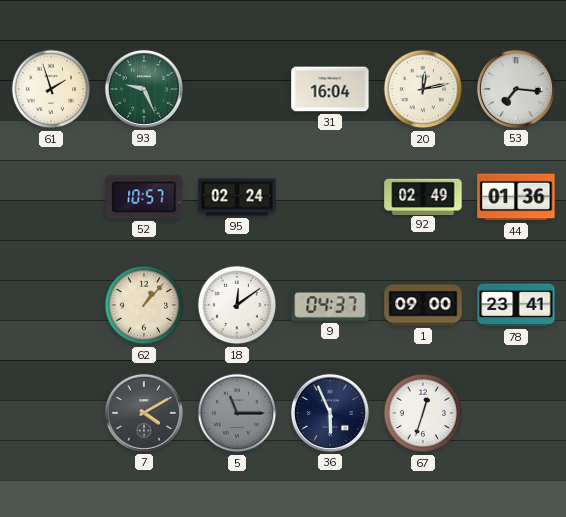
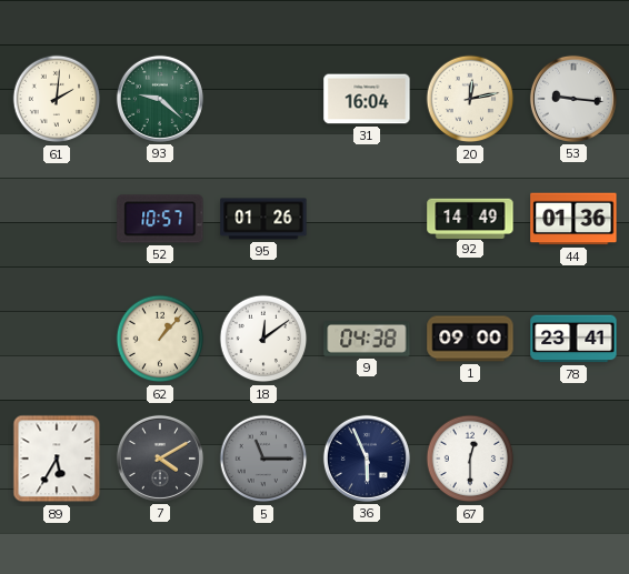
61: 1:57 -> 2:01 (57, 99)
93: 9:26 -> 9:22 (160, 99)
53: 7:16 -> 9:16 (573, 99)
95: 02:24 -> 01:26 (263, 219)
92: 02:49 -> 14:49 (470, 218)
9: 04:37 -> 04:38 (367, 340)
89: none -> 5:35 (57, 459)
67: 12:33 -> 12:30 (470, 459)
